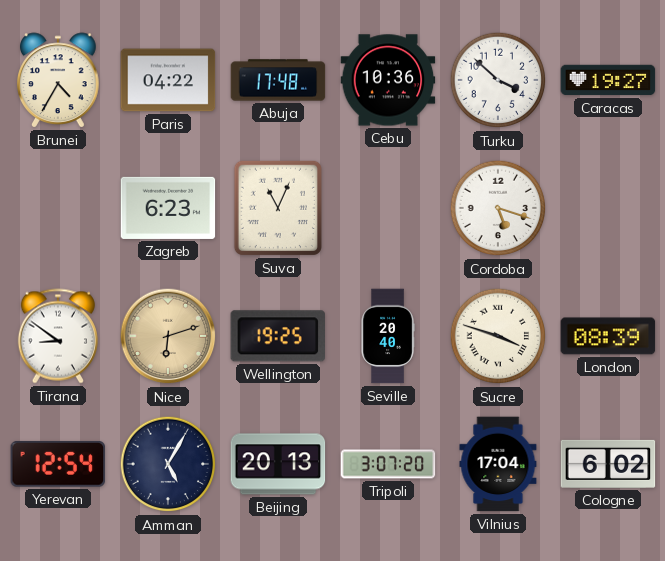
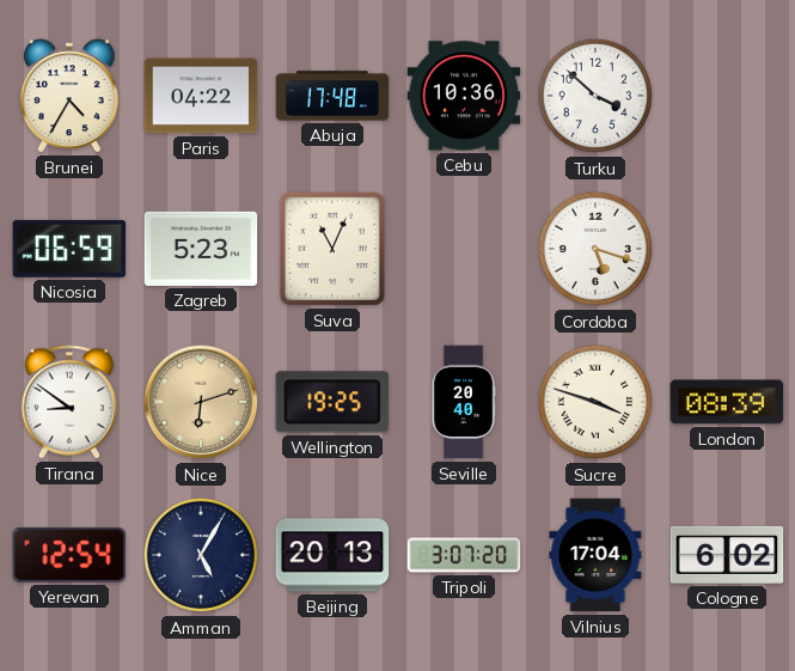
Caracas: 19:27 -> none (608, 80)
Nicosia: none -> 06:59 (69, 249)
Zagreb: 6:23 -> 5:23 (201, 249)
